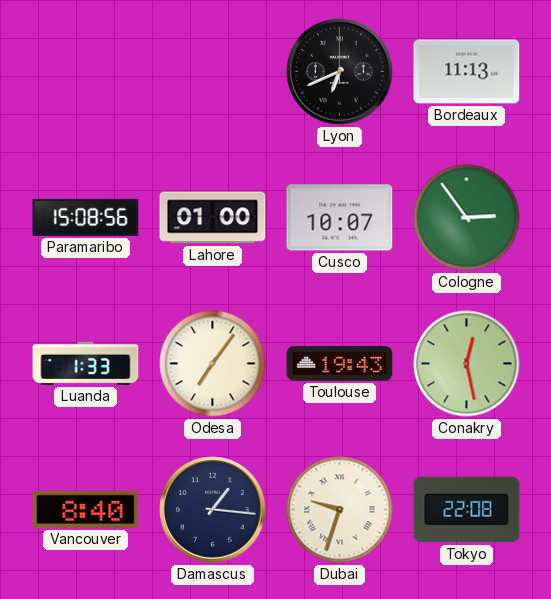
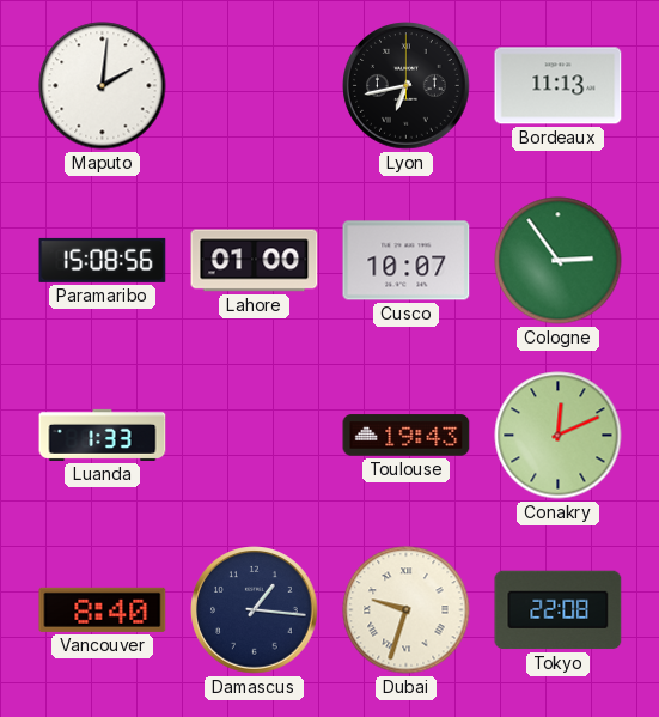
Maputo: none -> 2:01 (103, 86)
Lyon: 6:41 -> 6:43 (407, 86)
Odesa: 7:06 -> none (213, 364)
Conakry: 12:28 -> 12:11 (559, 436)
